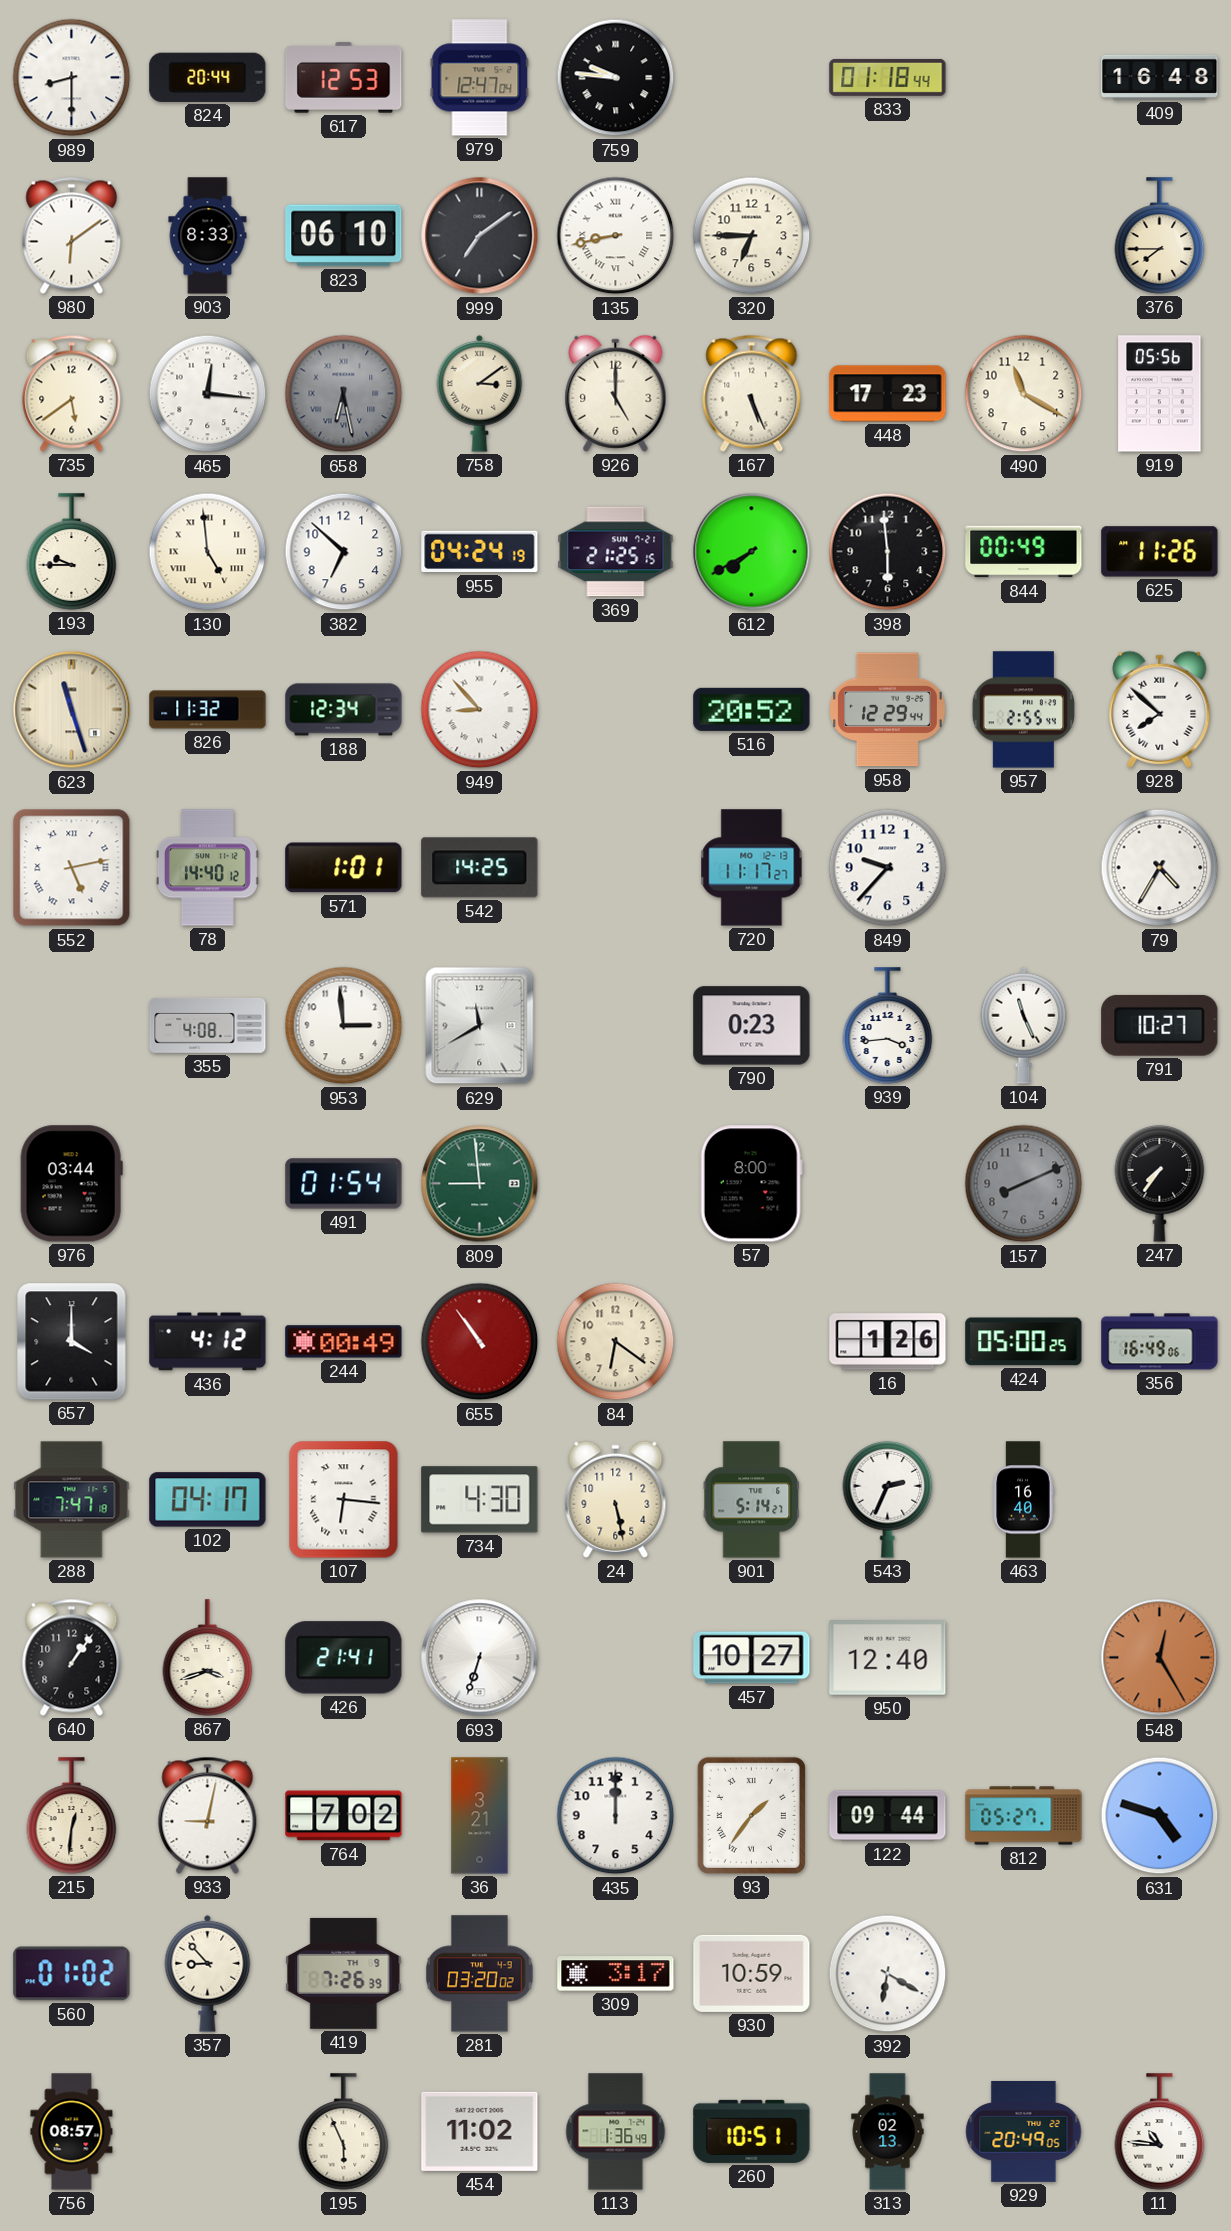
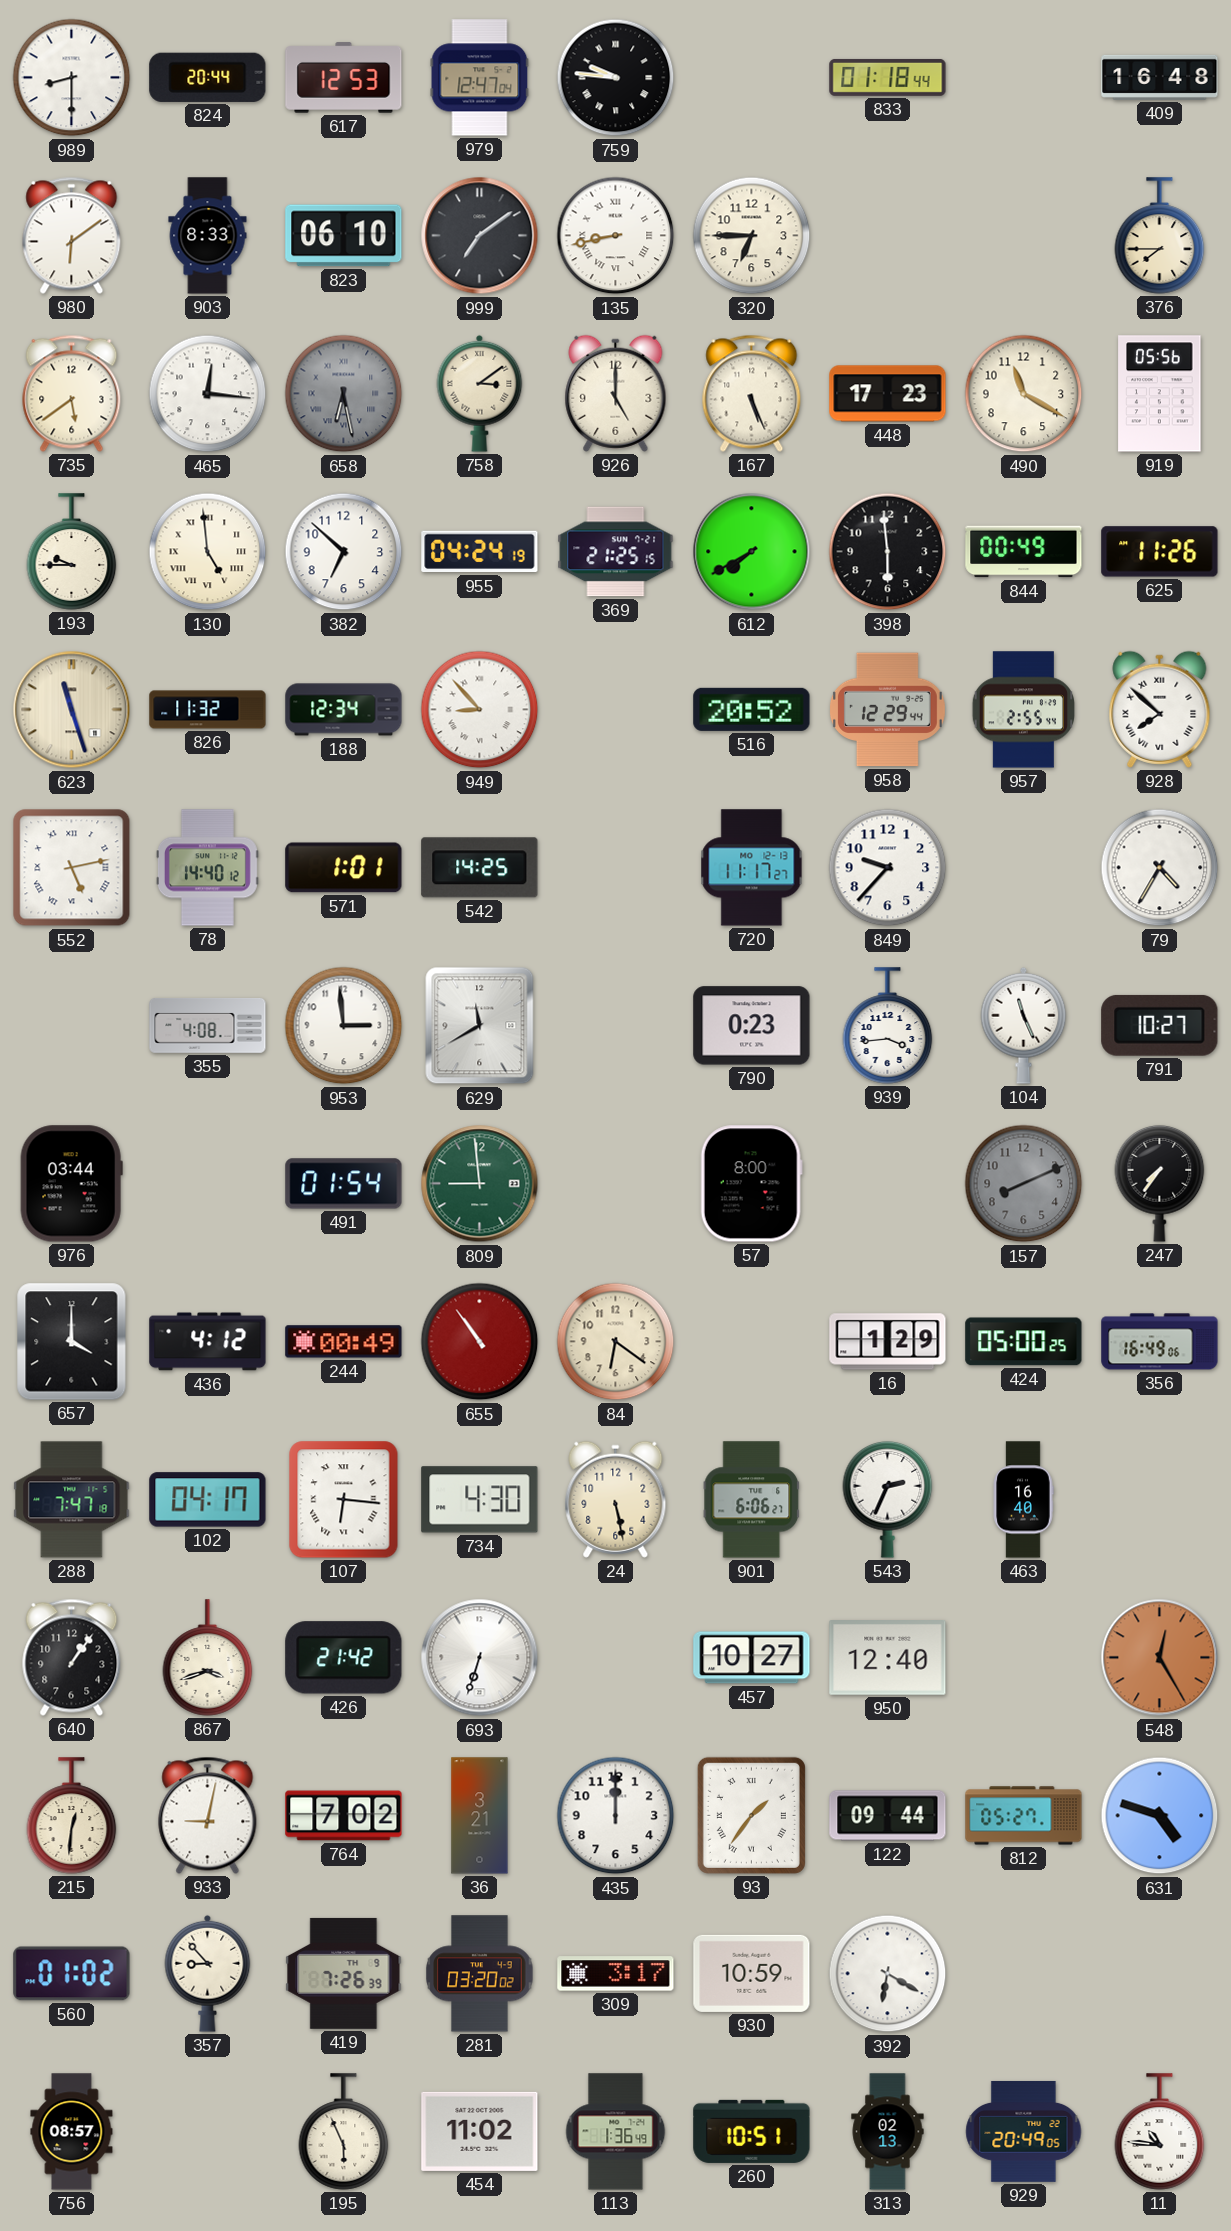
16: 1:26 -> 1:29 (888, 1342)
901: 5:14 -> 6:06 (752, 1500)
426: 21:41 -> 21:42 (344, 1658)
